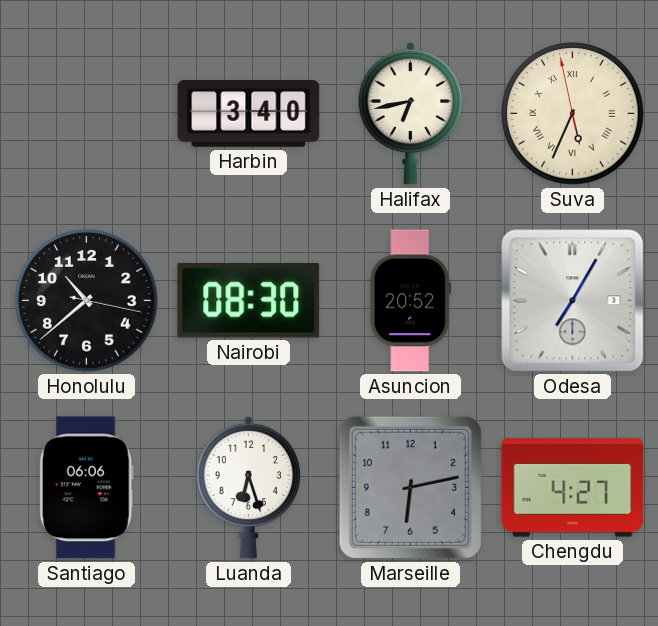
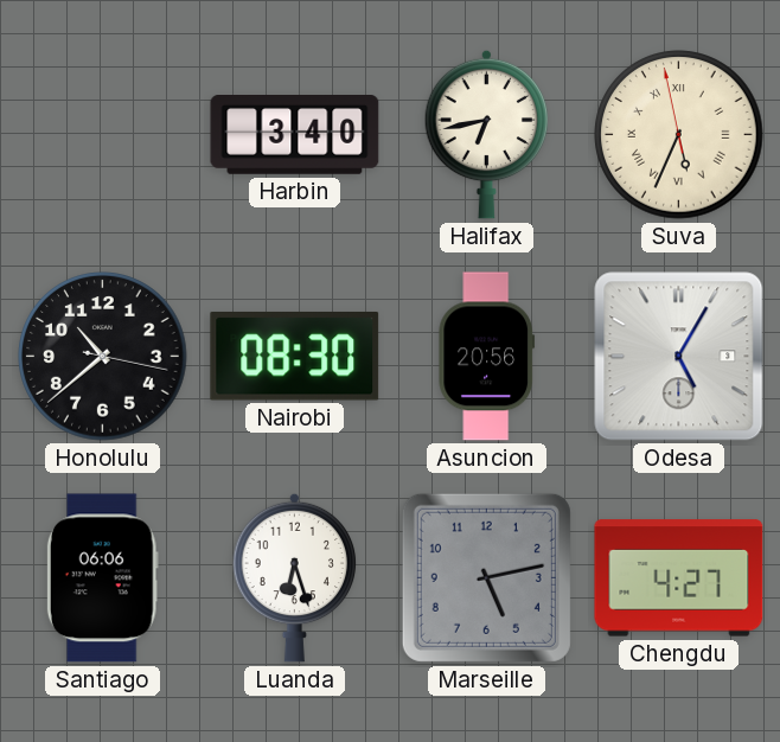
Asuncion: 20:52 -> 20:56 (487, 357)
Odesa: 7:05 -> 5:05 (679, 357)
Marseille: 6:13 -> 5:13 (486, 577)
